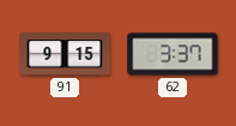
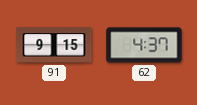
62: 3:37 -> 4:37 (144, 45)
